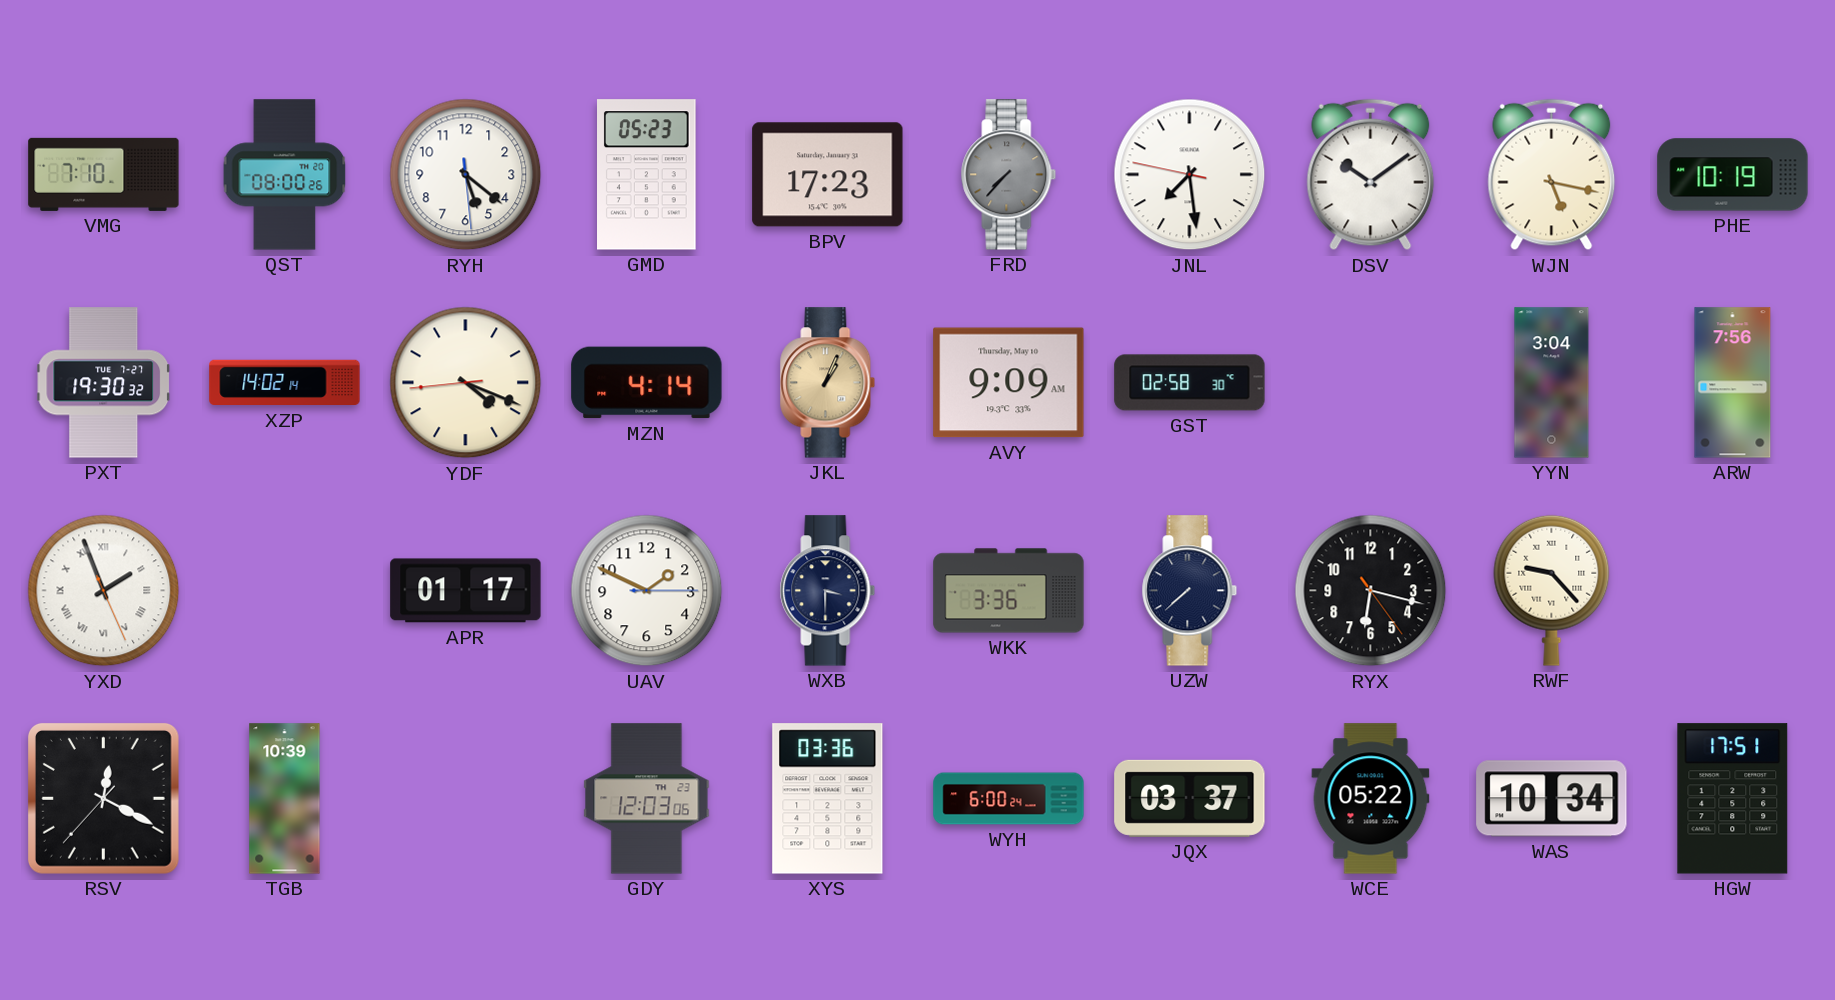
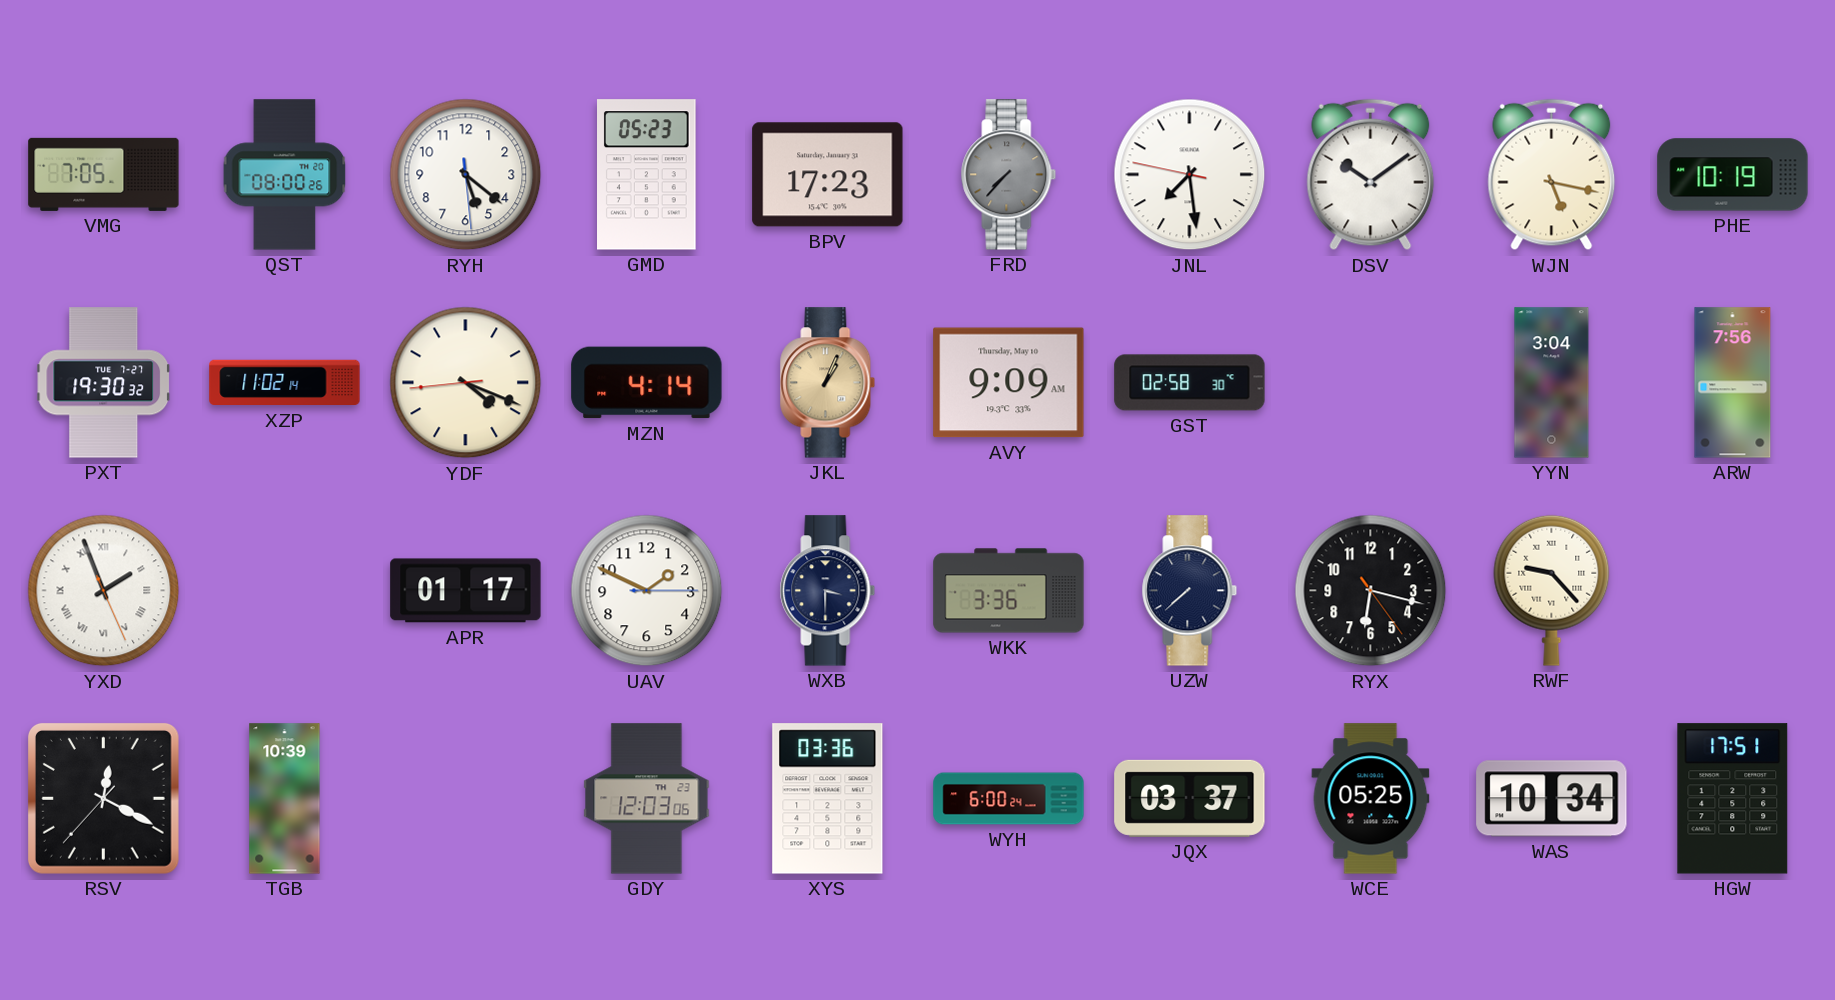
VMG: 7:10 -> 7:05 (104, 174)
XZP: 14:02 -> 11:02 (285, 383)
WCE: 05:22 -> 05:25 (1371, 799)
